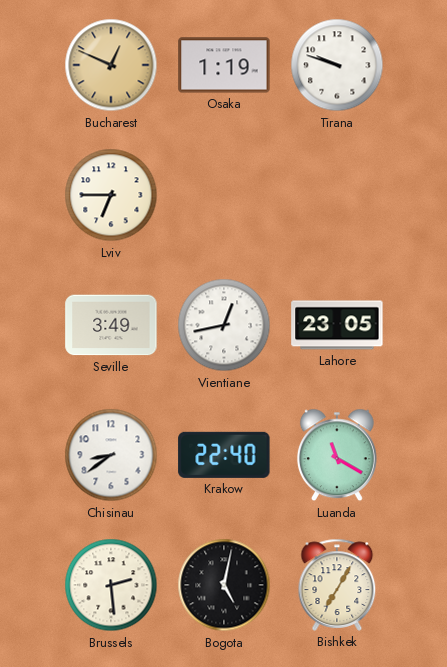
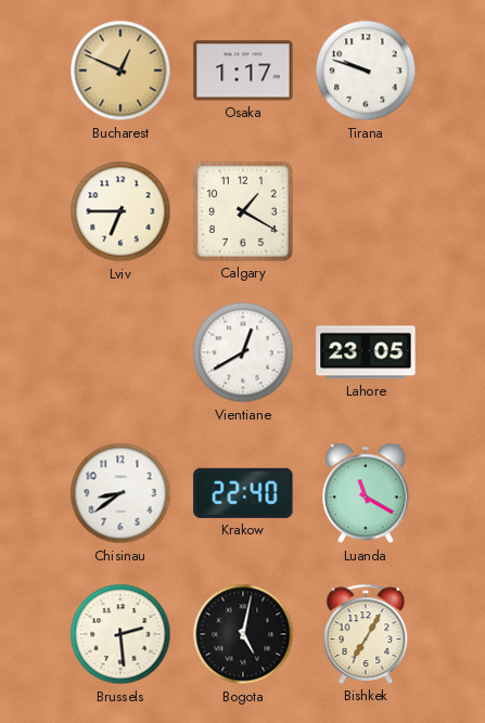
Osaka: 1:19 -> 1:17 (243, 70)
Calgary: none -> 1:20 (243, 211)
Seville: 3:49 -> none (111, 325)
Vientiane: 12:43 -> 12:40 (243, 352)
